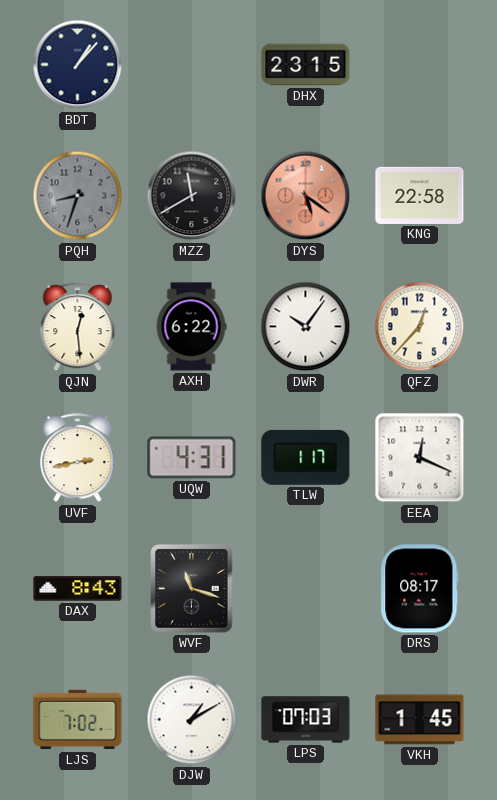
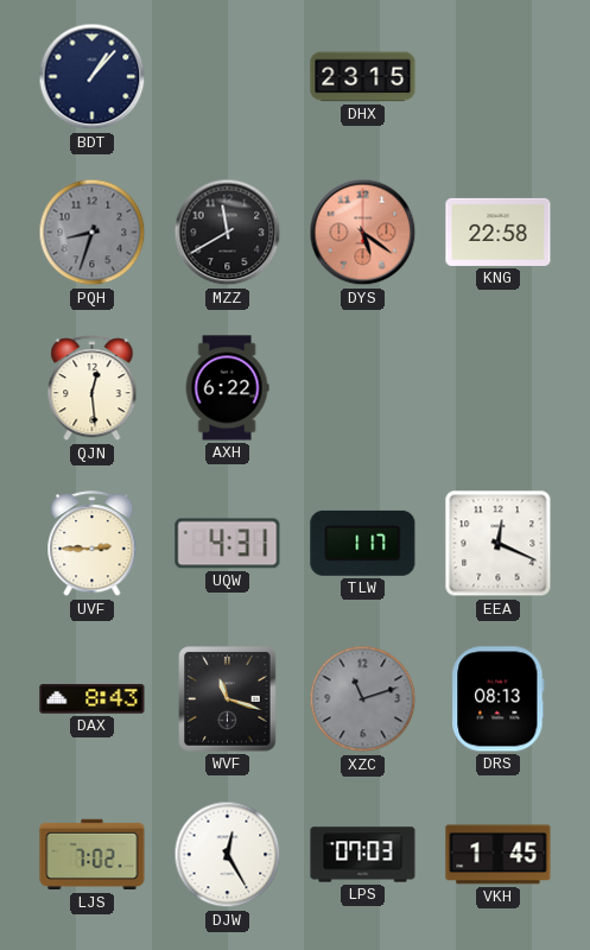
DWR: 10:06 -> none (306, 327)
QFZ: 12:37 -> none (420, 327)
UVF: 2:43 -> 2:45 (93, 544)
XZC: none -> 11:12 (363, 699)
DRS: 08:17 -> 08:13 (499, 699)
DJW: 1:10 -> 12:25 (228, 855)
